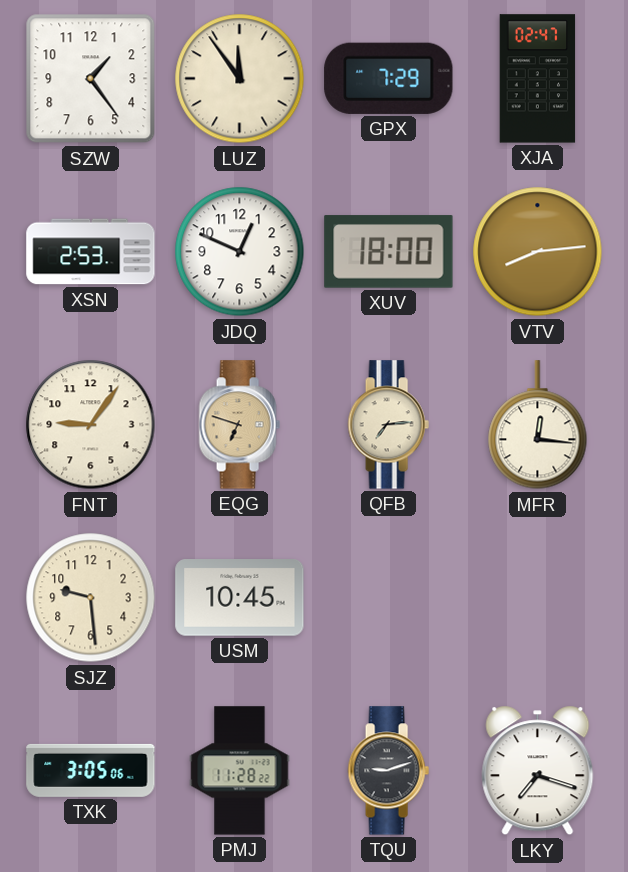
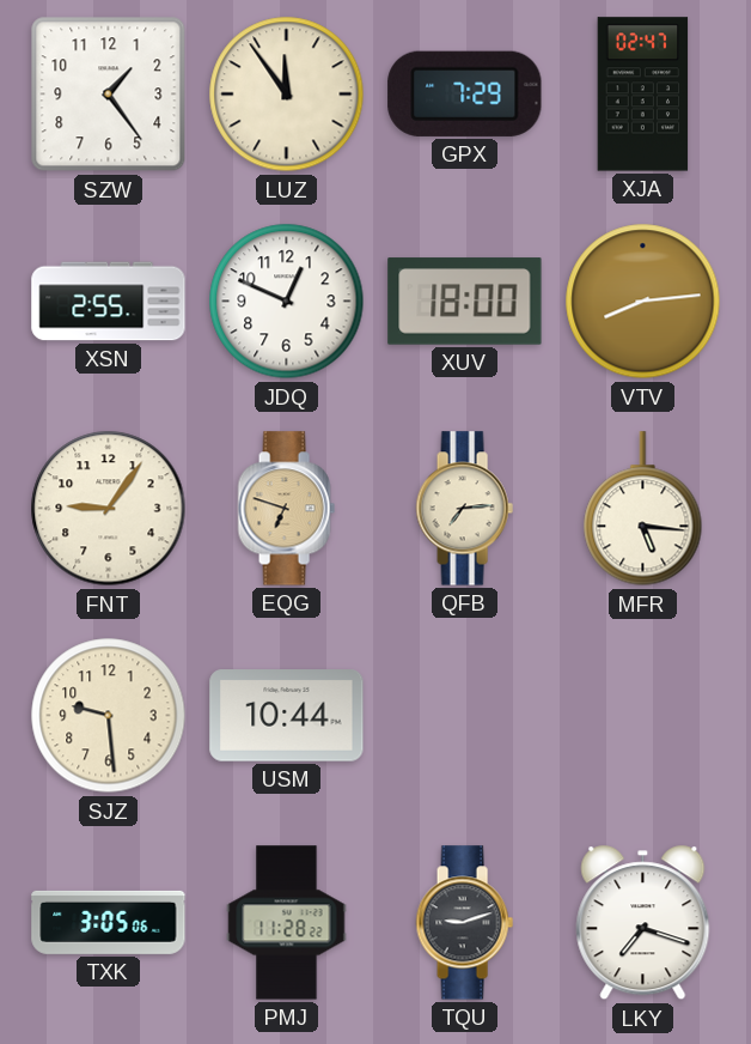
XSN: 2:53 -> 2:55 (109, 302)
MFR: 12:16 -> 5:16 (643, 509)
USM: 10:45 -> 10:44 (287, 716)
